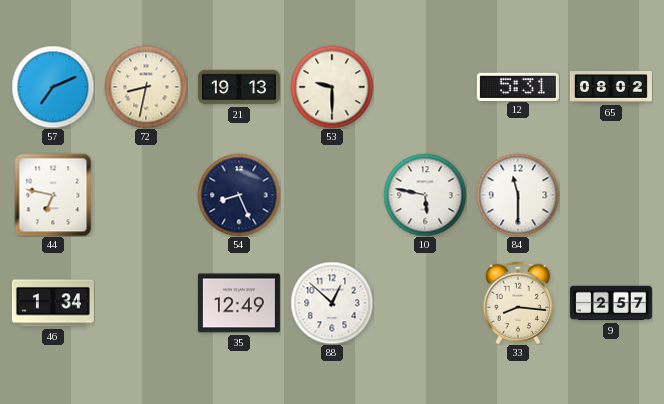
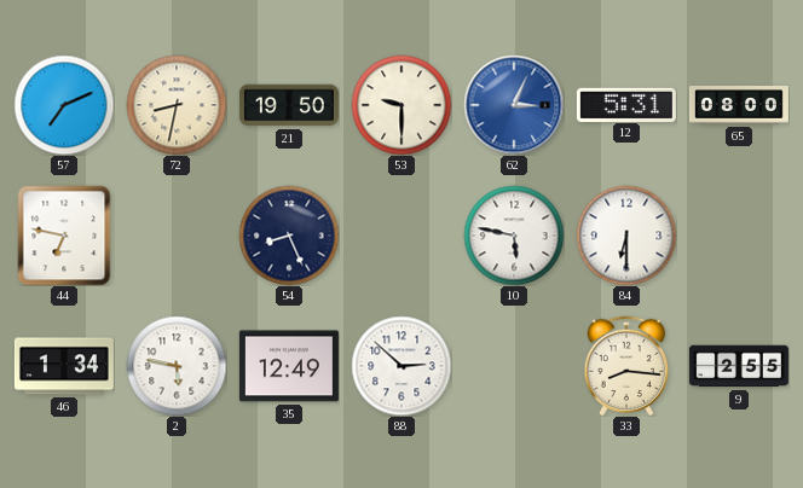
21: 19:13 -> 19:50 (289, 105)
62: none -> 3:04 (514, 105)
65: 08:02 -> 08:00 (739, 105)
84: 11:30 -> 6:30 (626, 236)
2: none -> 5:47 (177, 366)
88: 12:52 -> 2:52 (401, 366)
9: 2:57 -> 2:55 (739, 366)
